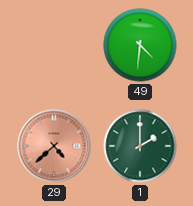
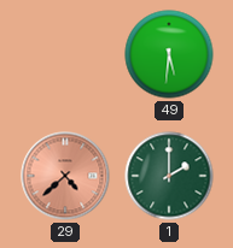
49: 4:31 -> 5:31 (169, 54)
